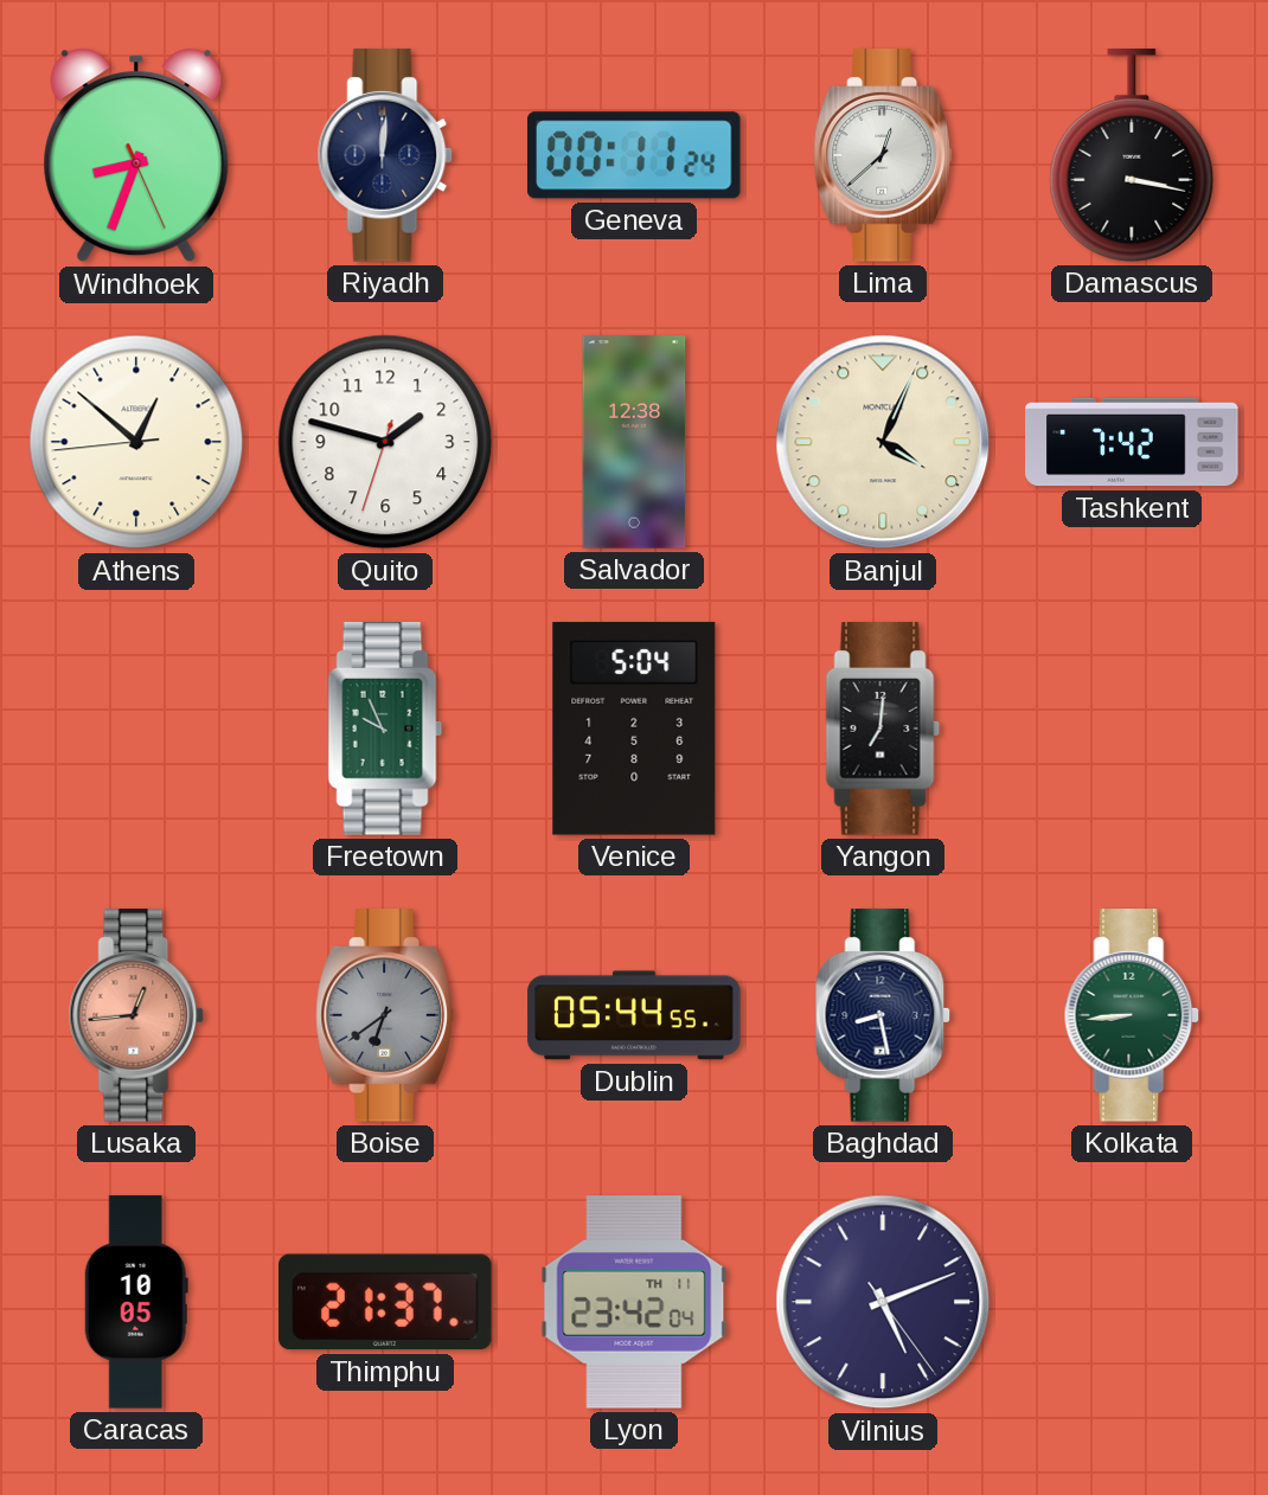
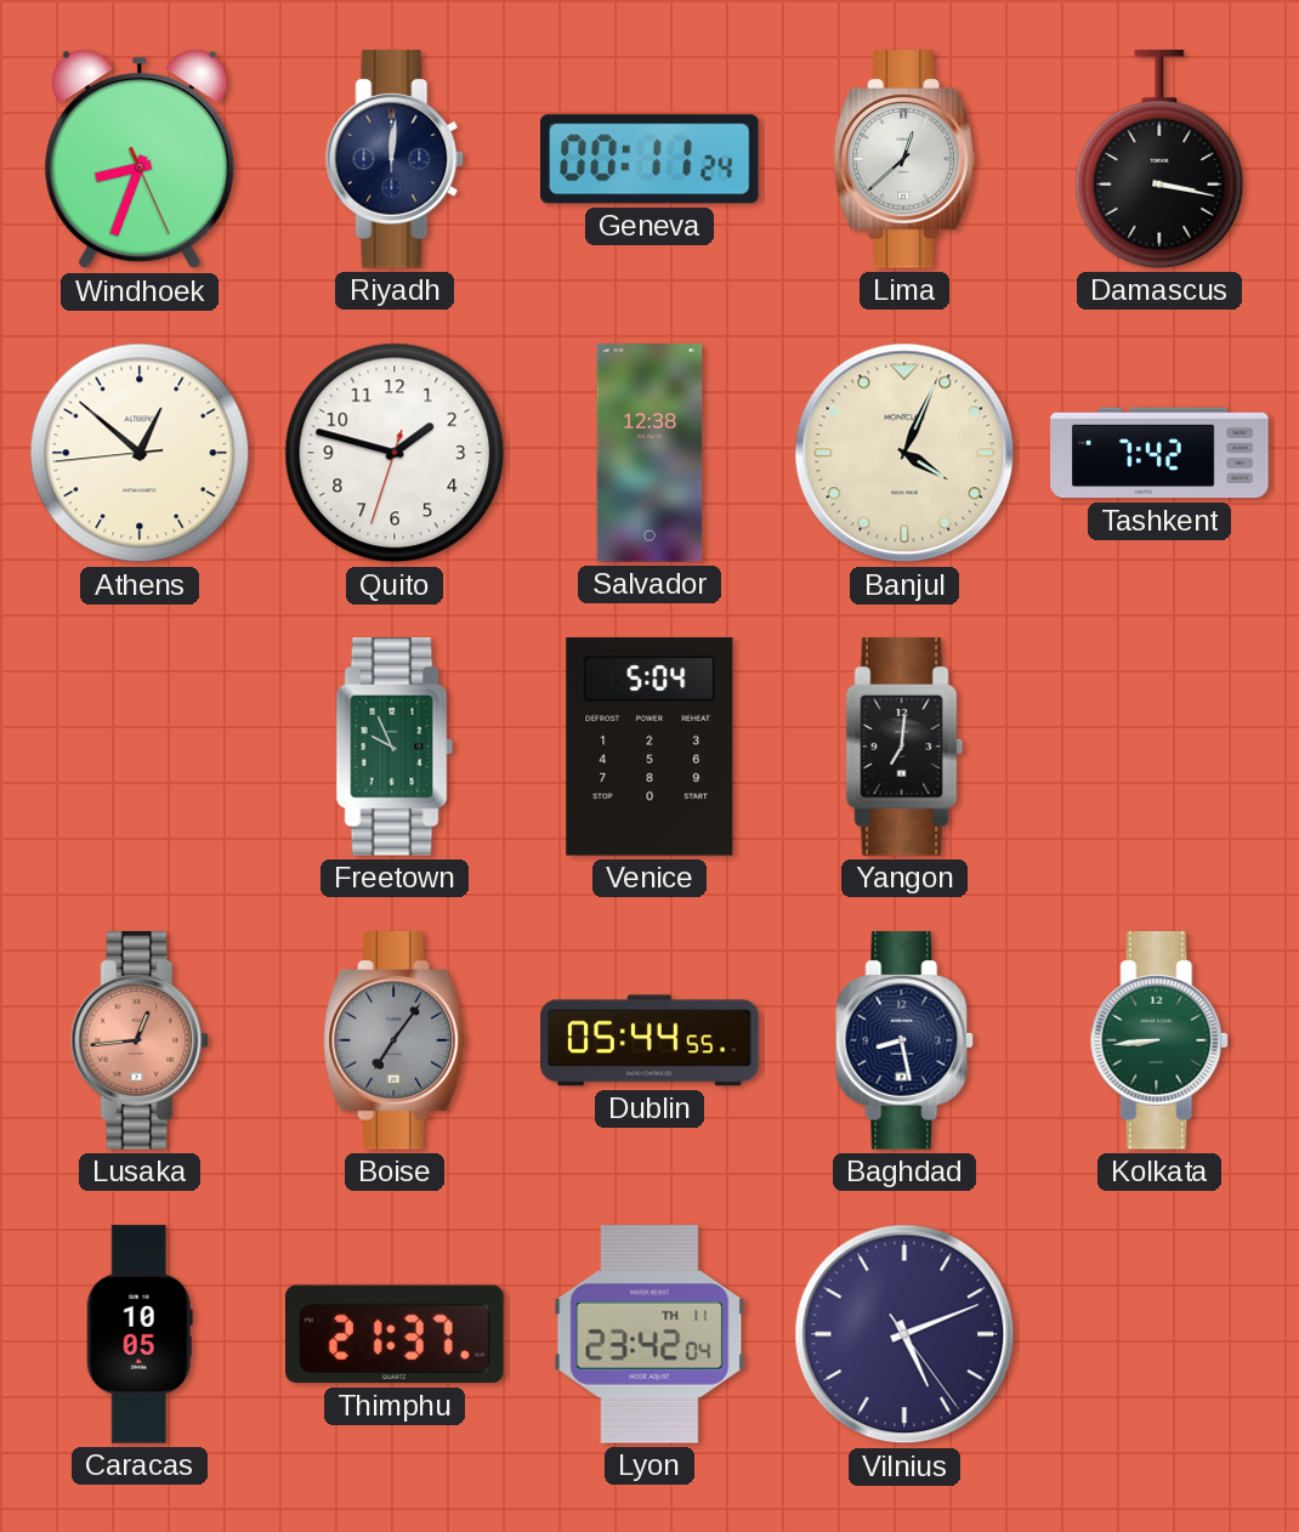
Boise: 6:39 -> 7:06 (395, 1040)
